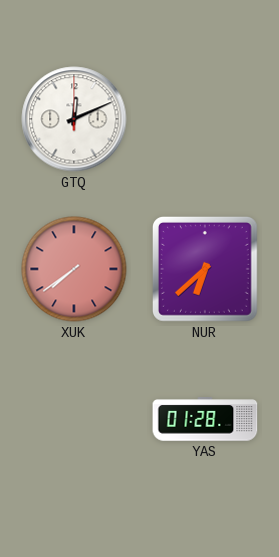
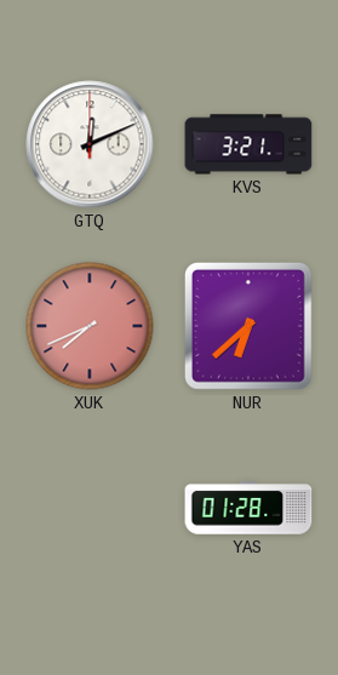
KVS: none -> 3:21 (248, 144)
XUK: 7:39 -> 7:41 (90, 326)
